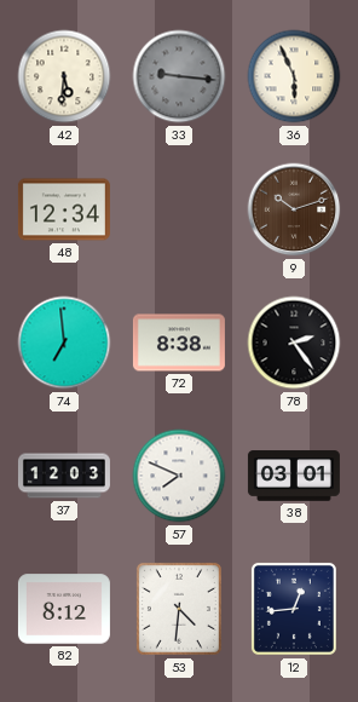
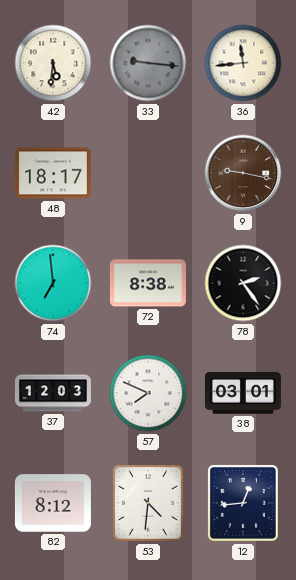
36: 5:56 -> 11:44 (243, 63)
48: 12:34 -> 18:17 (53, 173)
9: 10:12 -> 9:17 (243, 173)
